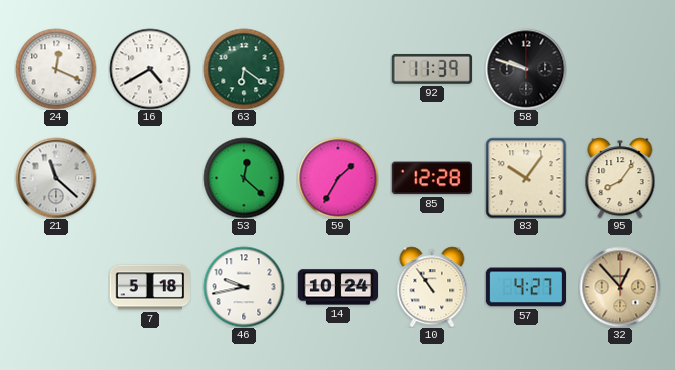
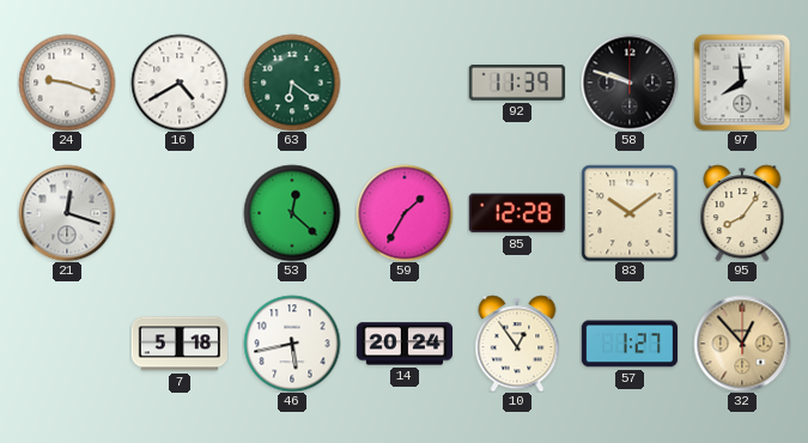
24: 12:19 -> 9:18 (67, 83)
97: none -> 7:59 (742, 83)
21: 11:22 -> 12:18 (67, 213)
83: 10:06 -> 10:09 (630, 213)
46: 9:43 -> 5:43 (292, 344)
14: 10:24 -> 20:24 (403, 344)
10: 10:54 -> 12:54 (517, 344)
57: 4:27 -> 1:27 (628, 344)
